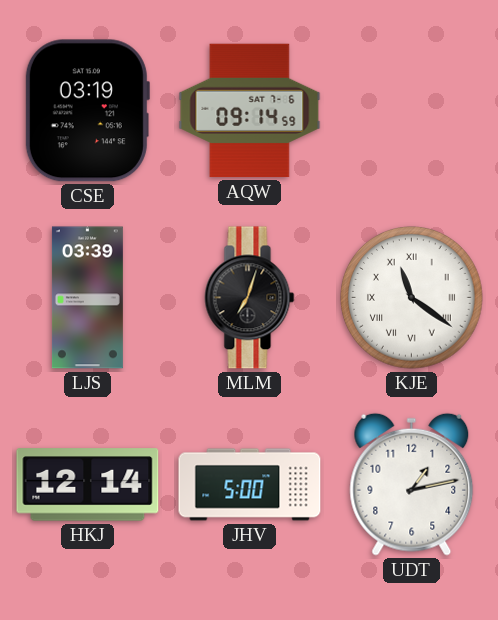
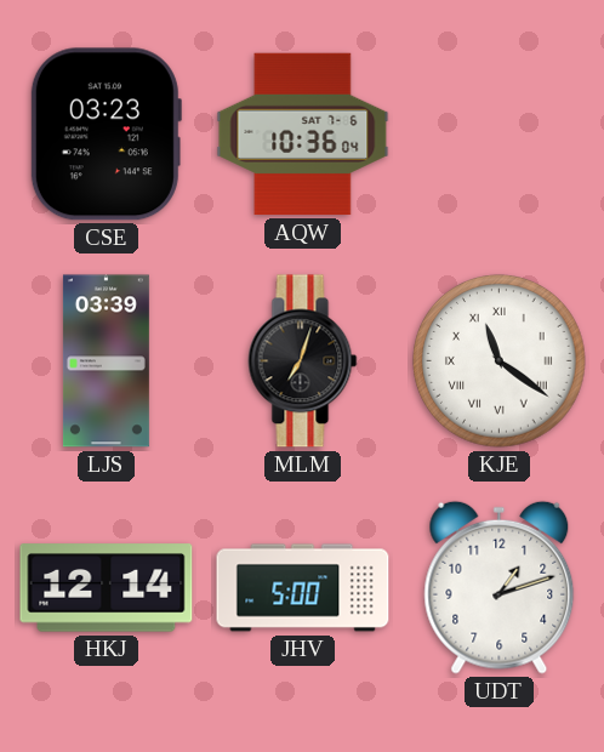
CSE: 03:19 -> 03:23 (106, 135)
AQW: 09:14 -> 10:36 (303, 135)
UDT: 1:13 -> 1:12 (500, 587)
